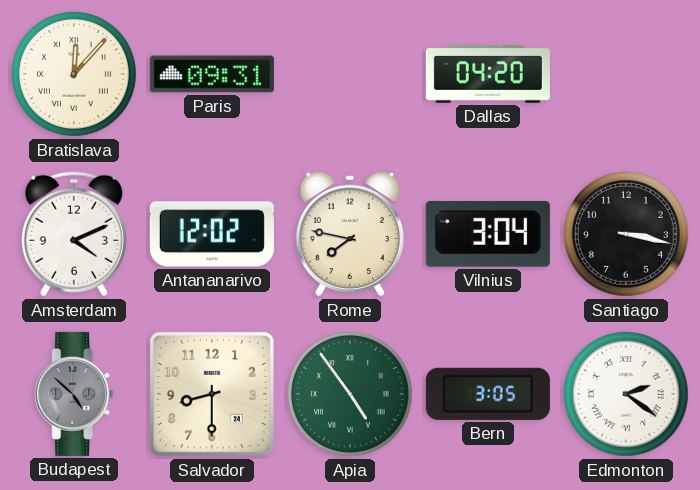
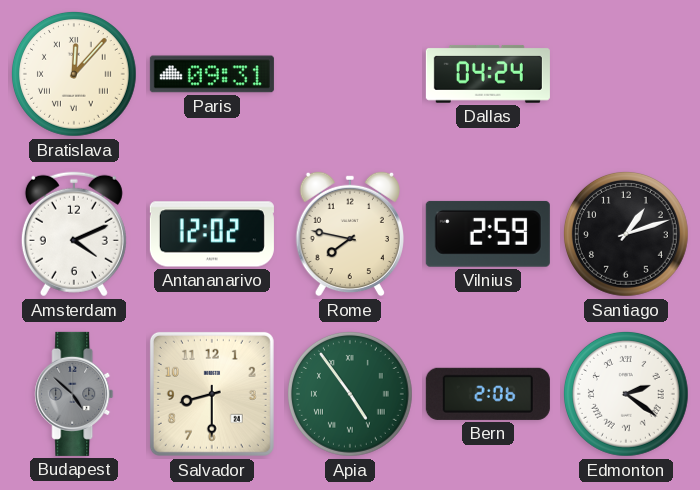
Dallas: 04:20 -> 04:24 (488, 75)
Vilnius: 3:04 -> 2:59 (488, 234)
Santiago: 3:17 -> 1:12 (626, 234)
Bern: 3:05 -> 2:06 (488, 394)
